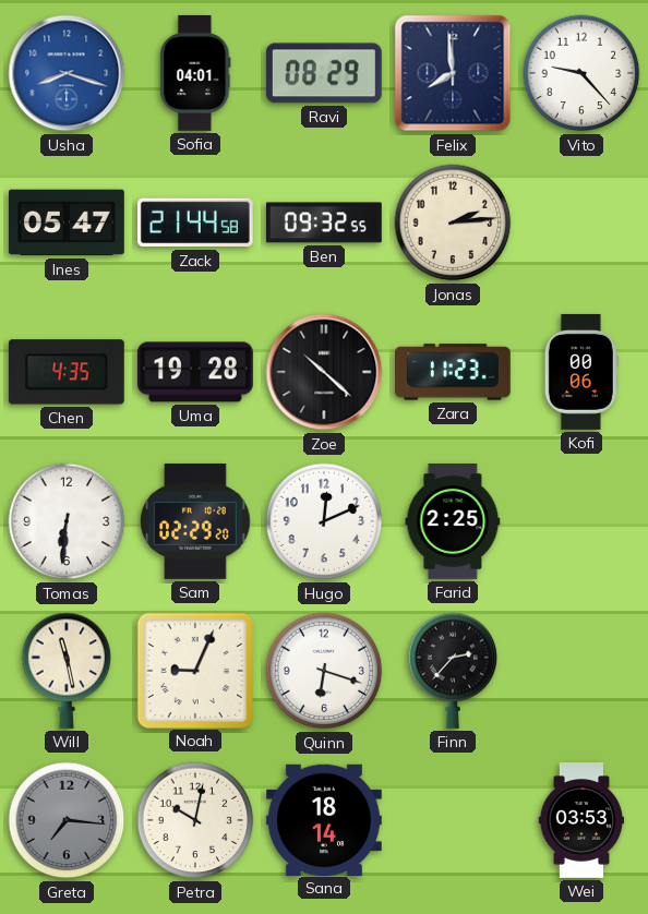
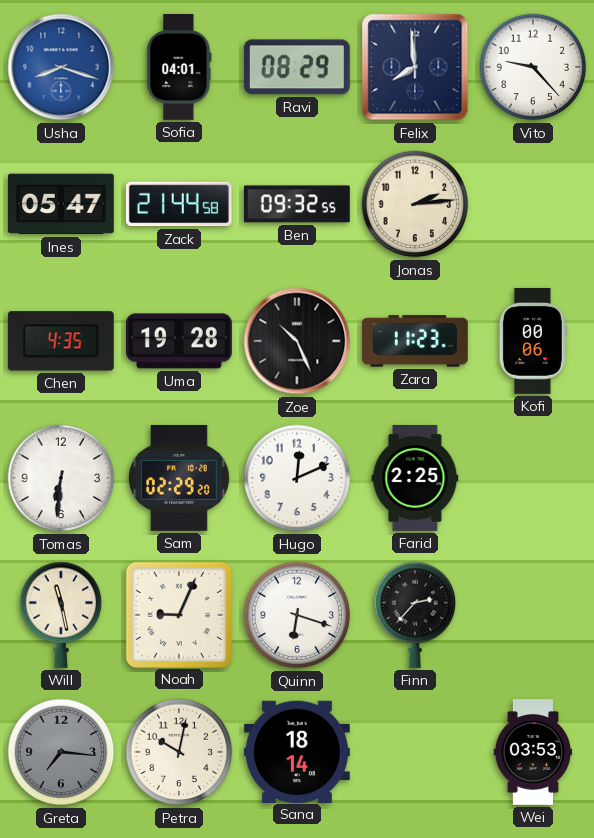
Zoe: 10:22 -> 10:26 (297, 341)
